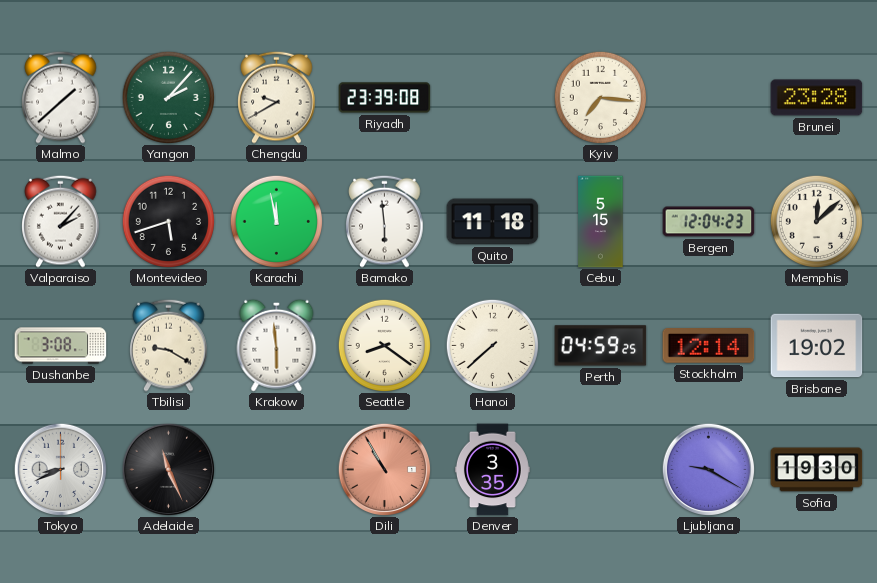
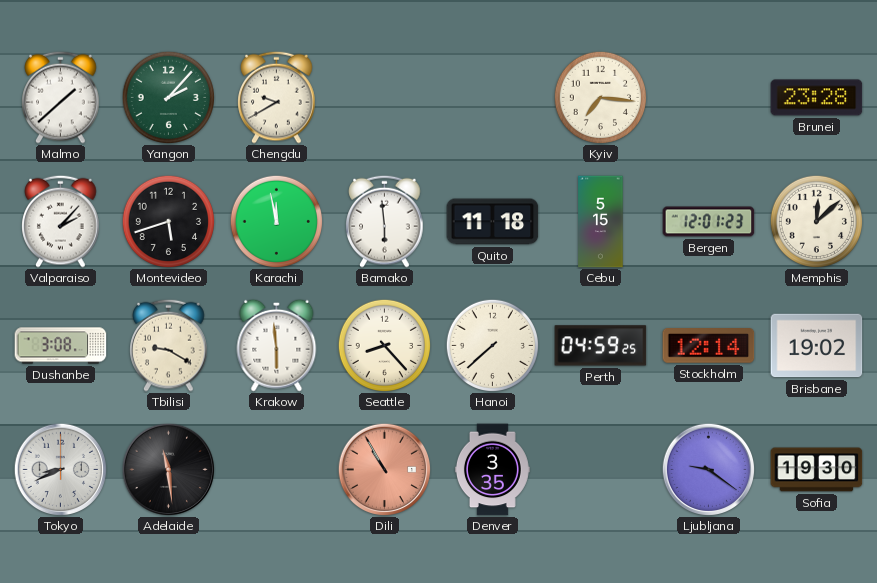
Riyadh: 23:39 -> none (385, 98)
Bergen: 12:04 -> 12:01 (709, 222)
Seattle: 8:21 -> 8:23 (384, 345)
Adelaide: 11:26 -> 11:29 (168, 469)
Ljubljana: 9:20 -> 9:21 (708, 469)
